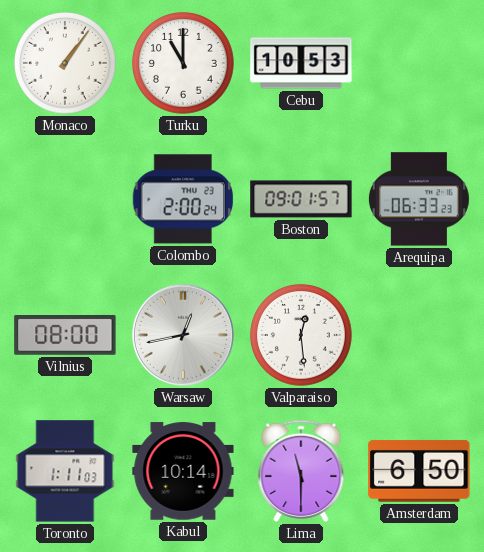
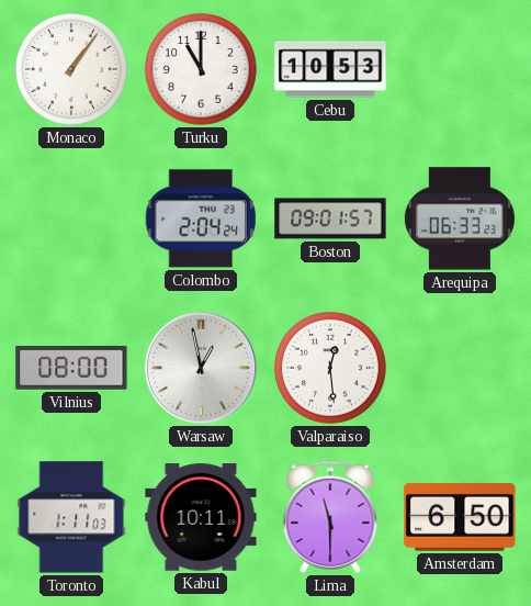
Colombo: 2:00 -> 2:04 (201, 218)
Warsaw: 12:43 -> 12:58 (201, 368)
Kabul: 10:14 -> 10:11 (201, 517)
